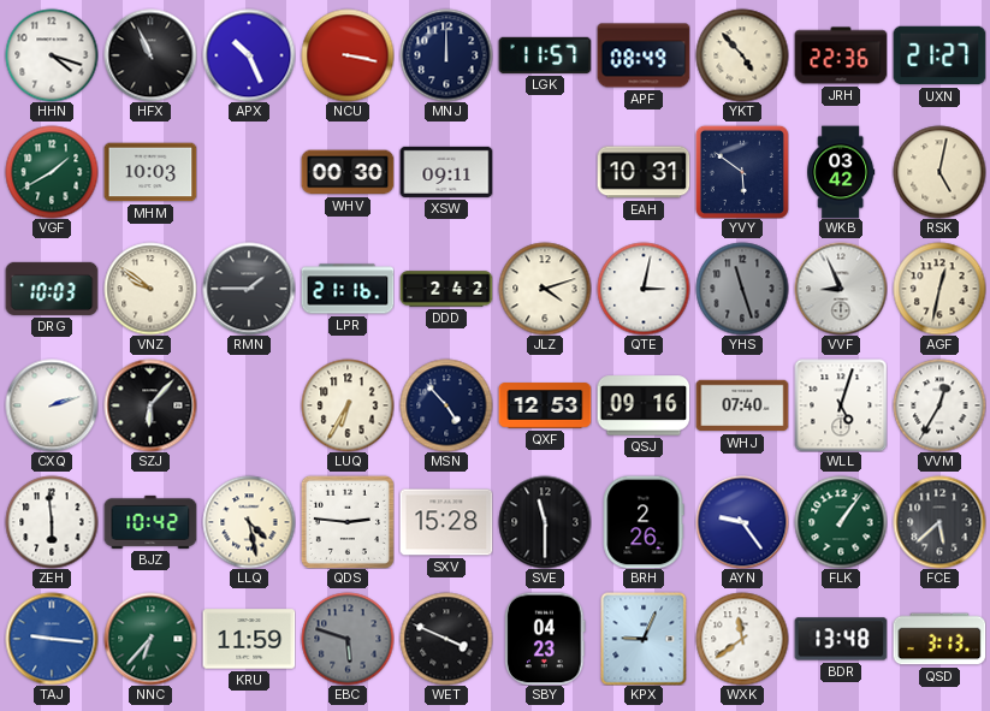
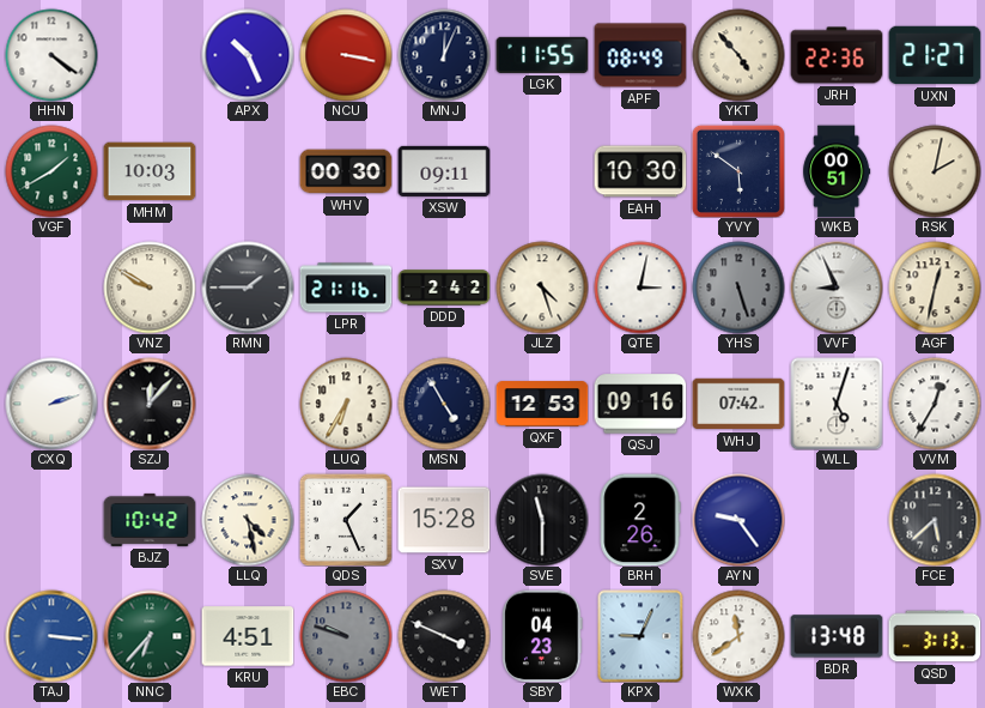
HHN: 4:18 -> 4:21 (51, 55)
HFX: 10:56 -> none (150, 55)
MNJ: 12:00 -> 12:04 (444, 55)
LGK: 11:57 -> 11:55 (542, 55)
EAH: 10:31 -> 10:30 (640, 171)
WKB: 03:42 -> 00:51 (837, 171)
RSK: 5:02 -> 2:02 (935, 171)
DRG: 10:03 -> none (52, 289)
VNZ: 9:51 -> 9:50 (150, 288)
JLZ: 4:12 -> 4:27 (542, 288)
YHS: 11:27 -> 5:27 (738, 288)
SZJ: 6:07 -> 12:07 (150, 404)
MSN: 4:53 -> 4:55 (444, 404)
WHJ: 07:40 -> 07:42 (738, 404)
ZEH: 5:59 -> none (52, 522)
QDS: 2:46 -> 1:26 (346, 520)
FLK: 1:06 -> none (841, 522)
TAJ: 9:16 -> 3:16 (51, 636)
KRU: 11:59 -> 4:51 (248, 636)
EBC: 5:48 -> 9:48 (346, 636)
